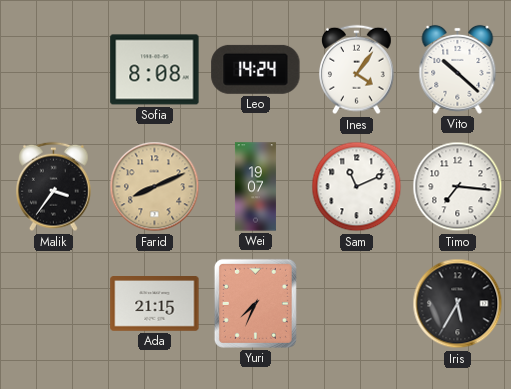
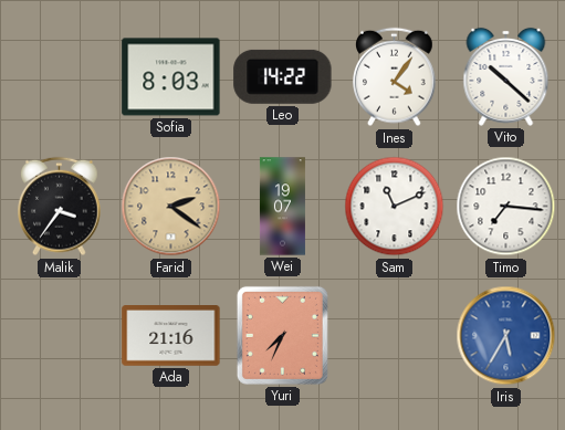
Sofia: 8:08 -> 8:03 (171, 77)
Leo: 14:24 -> 14:22 (283, 76)
Farid: 8:11 -> 2:21 (171, 207)
Ada: 21:15 -> 21:16 (171, 336)
Iris dial: black -> blue (506, 336)
